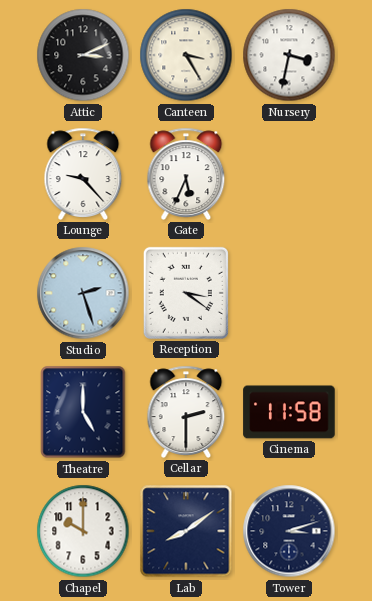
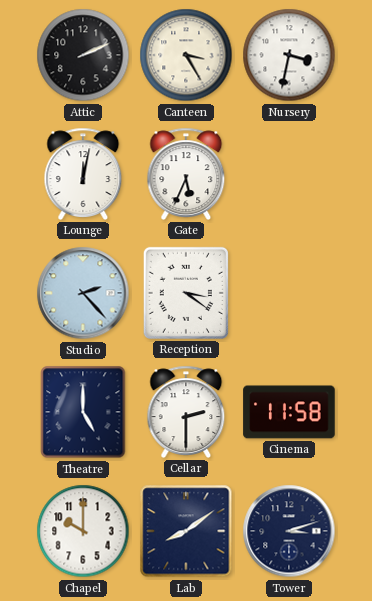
Attic: 3:11 -> 2:11 (83, 55)
Lounge: 9:23 -> 12:02 (83, 174)
Studio: 2:27 -> 2:23 (83, 293)
